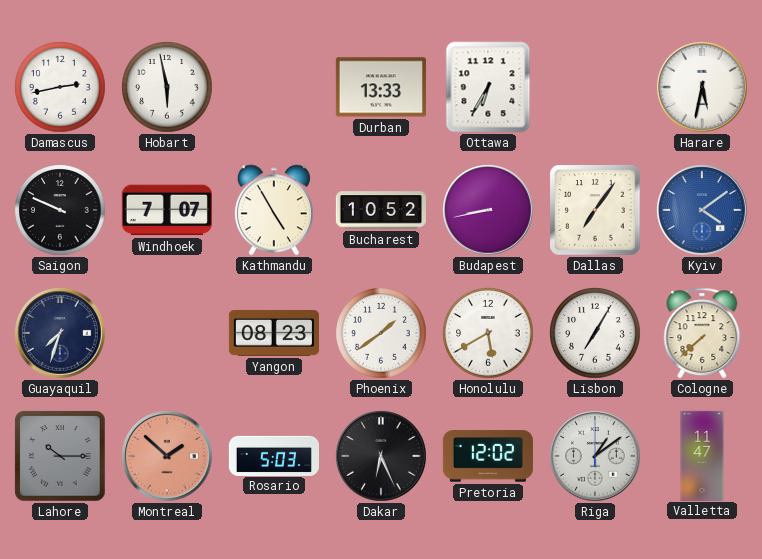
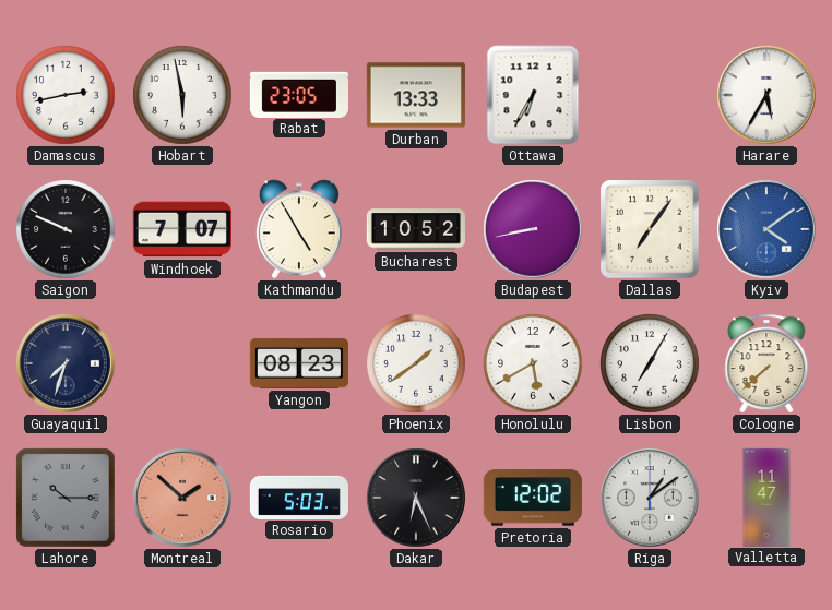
Rabat: none -> 23:05 (298, 94)
Harare: 5:32 -> 5:35 (766, 95)
